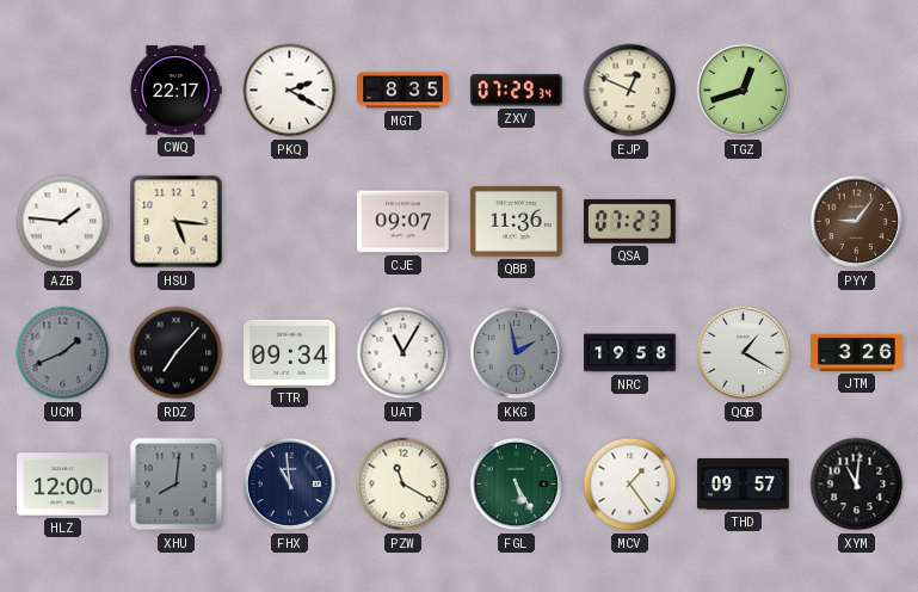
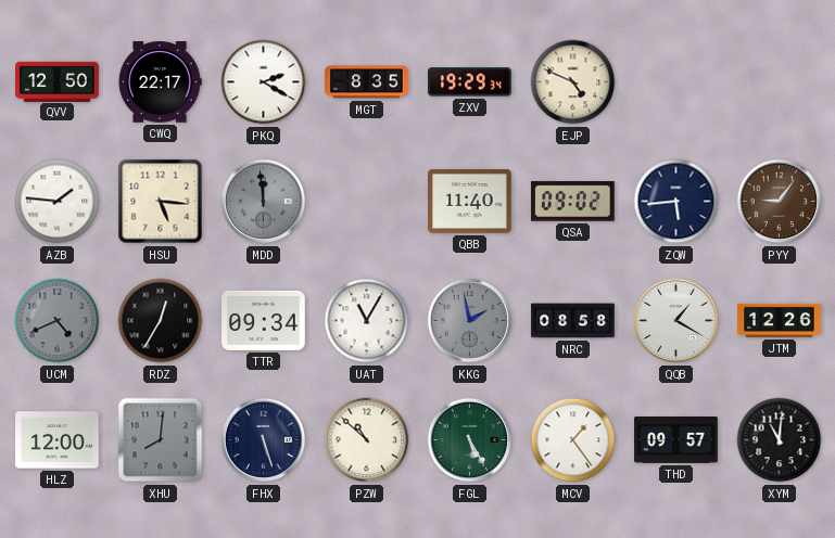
QVV: none -> 12:50 (58, 81)
ZXV: 07:29 -> 19:29 (470, 82)
EJP: 12:49 -> 4:49 (573, 82)
TGZ: 12:42 -> none (744, 91)
MDD: none -> 11:59 (264, 202)
CJE: 09:07 -> none (403, 222)
QBB: 11:36 -> 11:40 (470, 202)
QSA: 07:23 -> 09:02 (573, 202)
ZQW: none -> 5:44 (676, 202)
UCM: 1:41 -> 4:41 (58, 321)
RDZ: 7:07 -> 12:35 (161, 321)
NRC: 19:58 -> 08:58 (573, 321)
JTM: 3:26 -> 12:26 (780, 320)
FHX: 10:59 -> 5:27 (264, 440)
PZW: 11:20 -> 10:52 (367, 440)
